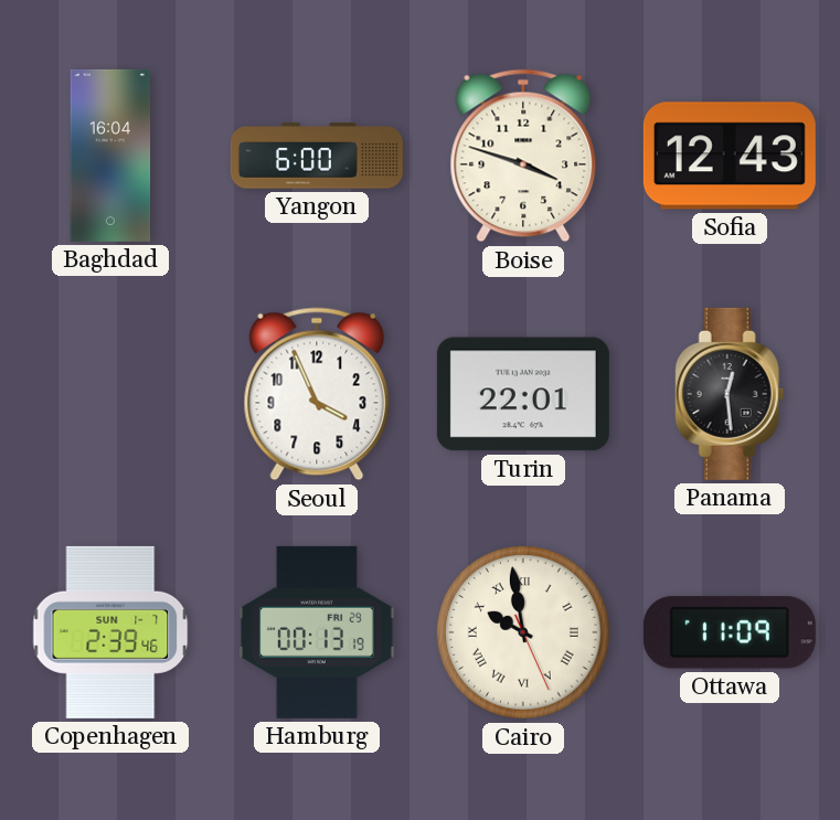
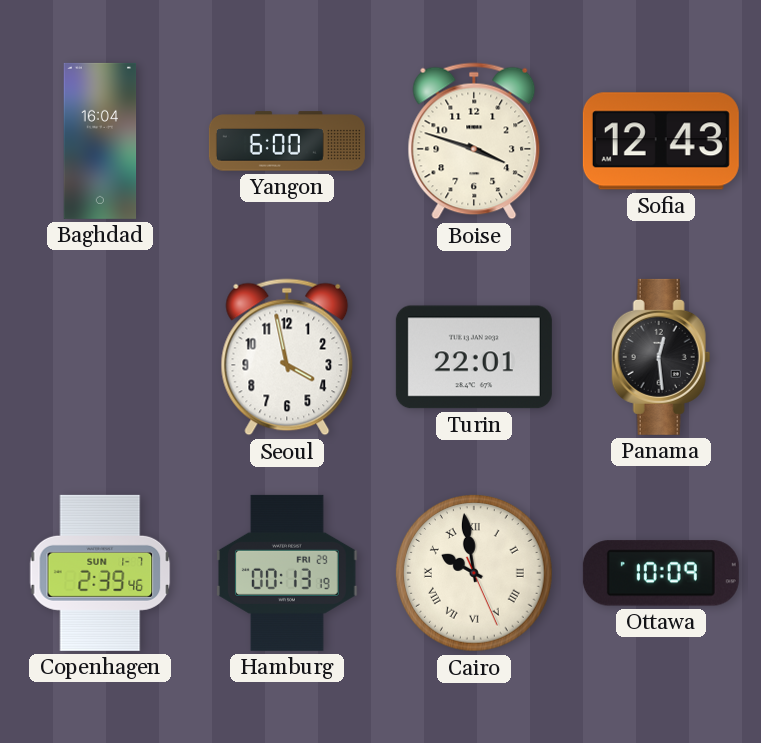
Seoul: 3:56 -> 3:58 (287, 357)
Ottawa: 11:09 -> 10:09 (661, 573)
